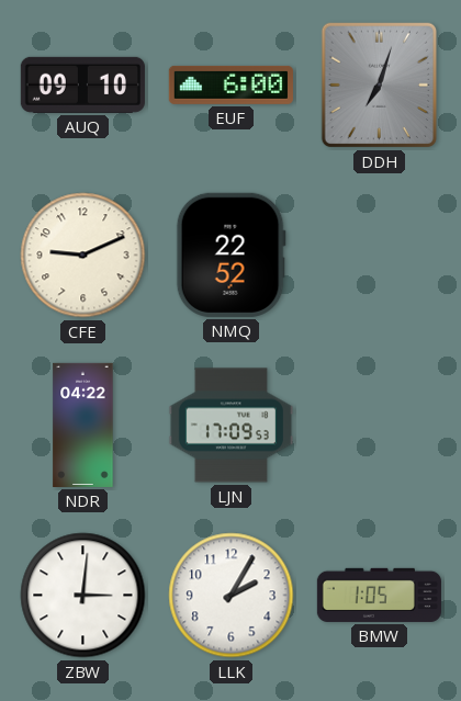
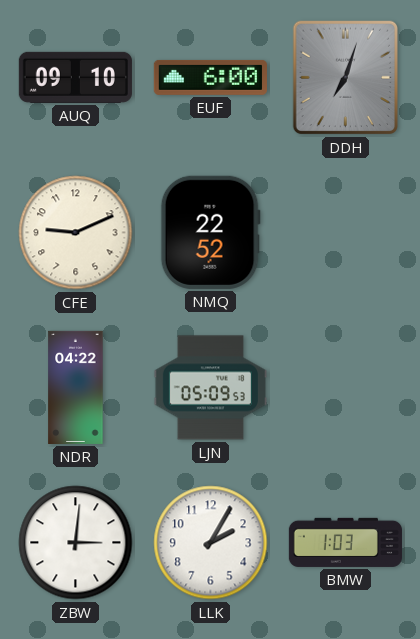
LJN: 17:09 -> 05:09 (210, 388)
BMW: 1:05 -> 1:03 (345, 542)
